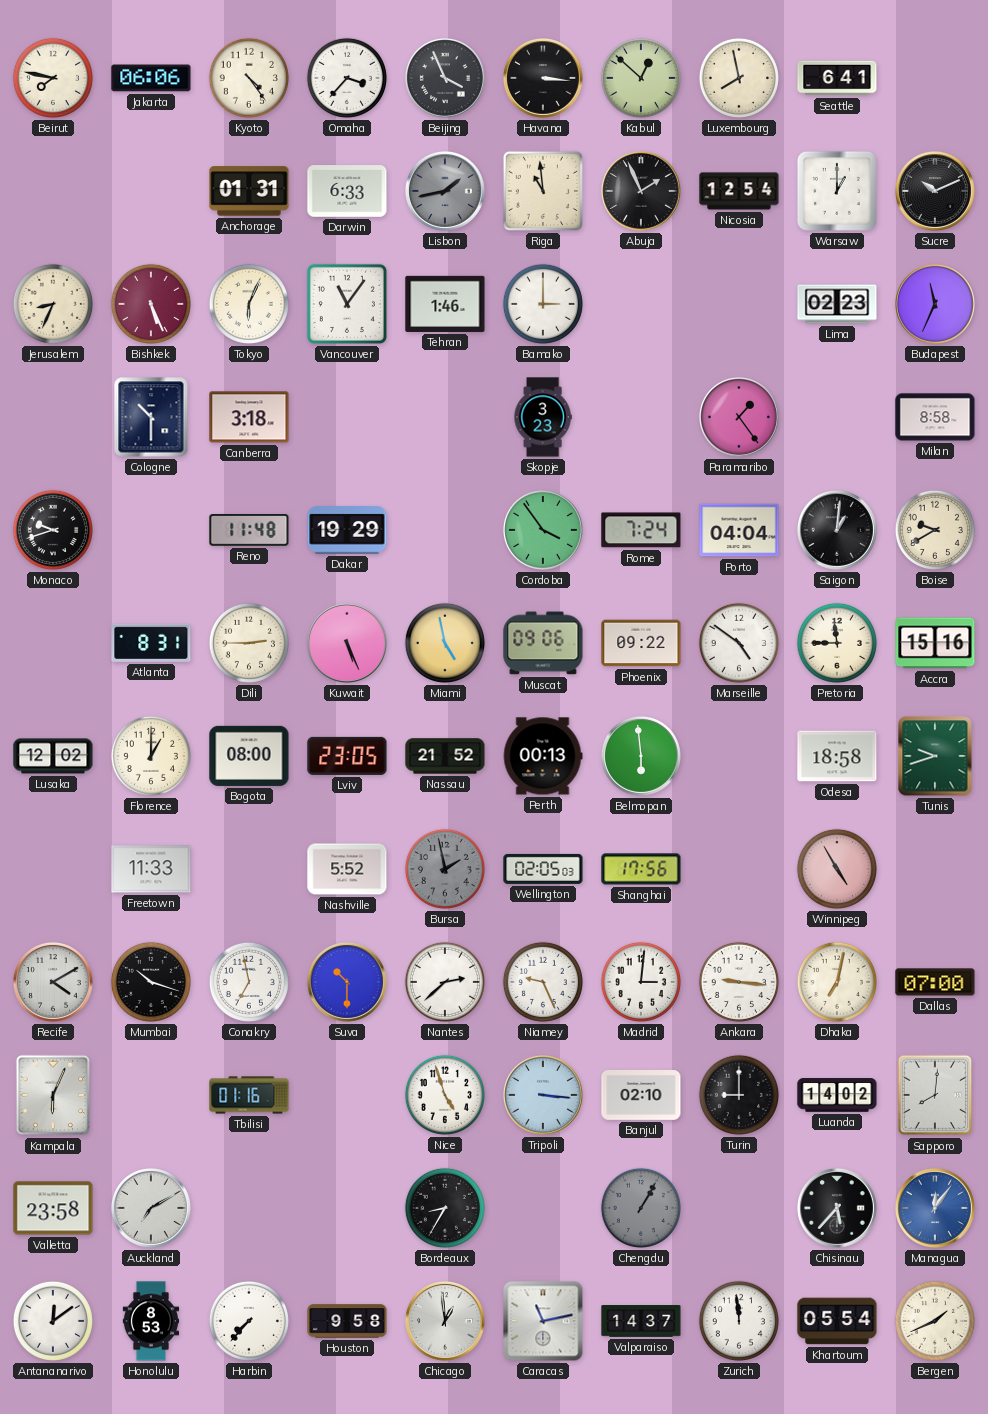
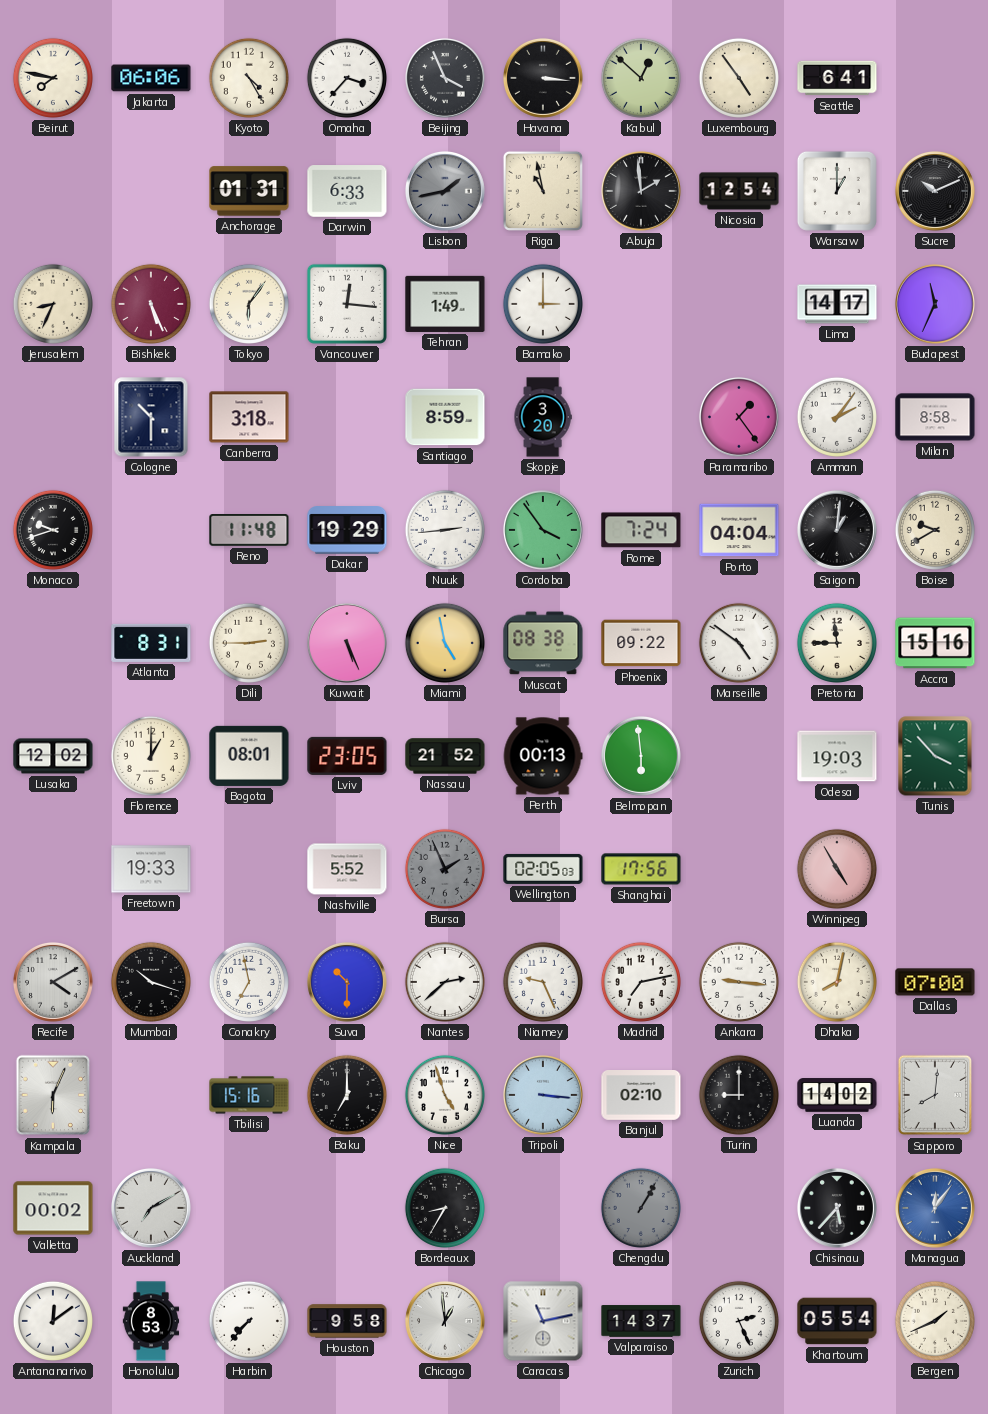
Kyoto: 4:24 -> 4:25 (249, 78)
Luxembourg: 7:58 -> 4:54 (739, 78)
Riga: 10:59 -> 10:58 (543, 191)
Abuja: 1:56 -> 1:59 (641, 191)
Tokyo: 6:04 -> 6:06 (249, 304)
Vancouver: 11:06 -> 12:16 (347, 304)
Tehran: 1:46 -> 1:49 (445, 304)
Lima: 02:23 -> 14:17 (837, 304)
Santiago: none -> 8:59 (445, 417)
Skopje: 3:23 -> 3:20 (543, 417)
Amman: none -> 2:06 (837, 417)
Nuuk: none -> 2:44 (445, 530)
Muscat: 09:06 -> 08:38 (543, 643)
Bogota: 08:00 -> 08:01 (249, 756)
Odesa: 18:58 -> 19:03 (837, 756)
Tunis: 9:42 -> 3:53 (935, 756)
Freetown: 11:33 -> 19:33 (151, 869)
Bursa: 1:58 -> 1:56 (445, 869)
Madrid: 3:01 -> 7:13 (641, 982)
Dhaka: 7:02 -> 8:02 (837, 982)
Tbilisi: 01:16 -> 15:16 (249, 1095)
Baku: none -> 7:00 (347, 1095)
Valletta: 23:58 -> 00:02 (53, 1208)
Zurich: 11:59 -> 2:26 (739, 1321)
